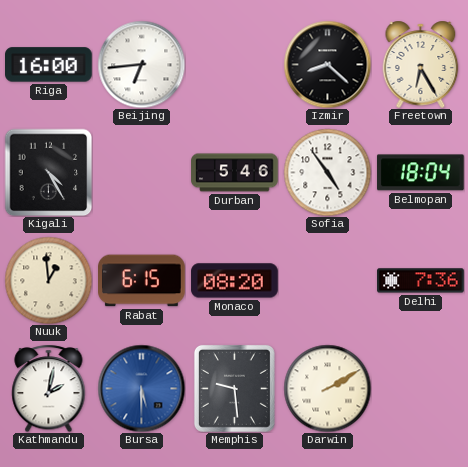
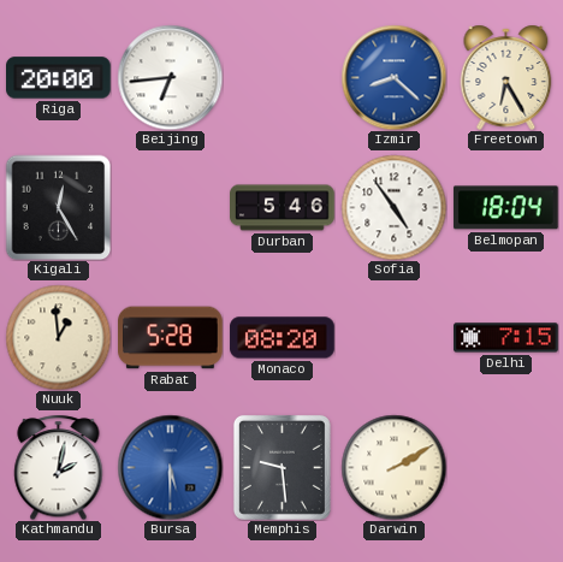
Riga: 16:00 -> 20:00 (59, 78)
Izmir dial: black -> blue (393, 77)
Kigali: 4:25 -> 12:25 (58, 207)
Rabat: 6:15 -> 5:28 (171, 338)
Delhi: 7:36 -> 7:15 (506, 338)
